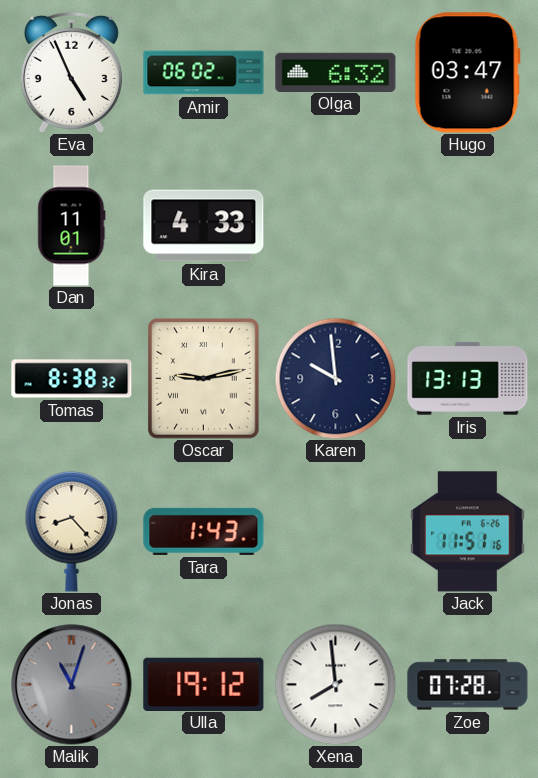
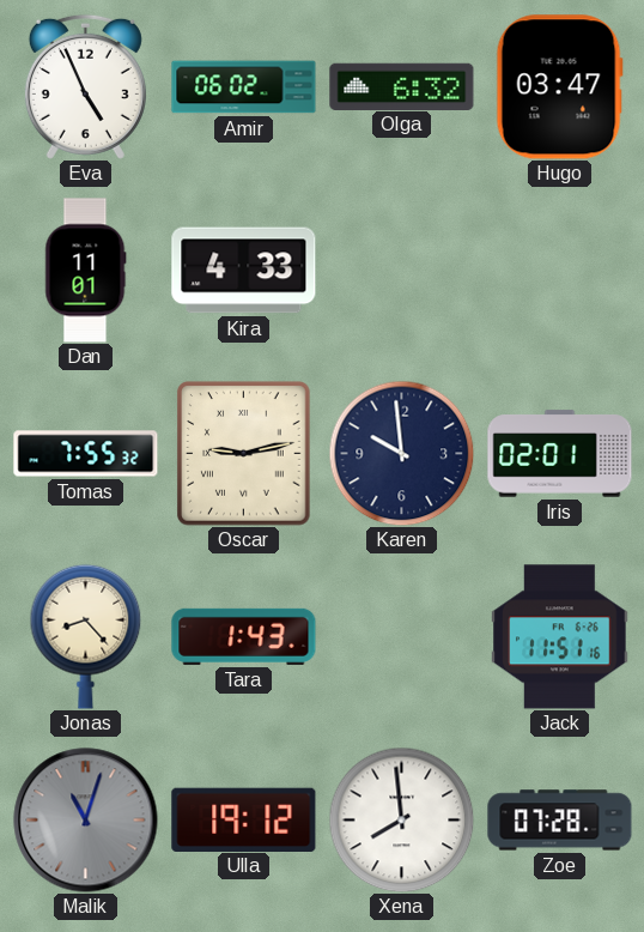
Tomas: 8:38 -> 7:55 (86, 454)
Iris: 13:13 -> 02:01 (560, 454)
